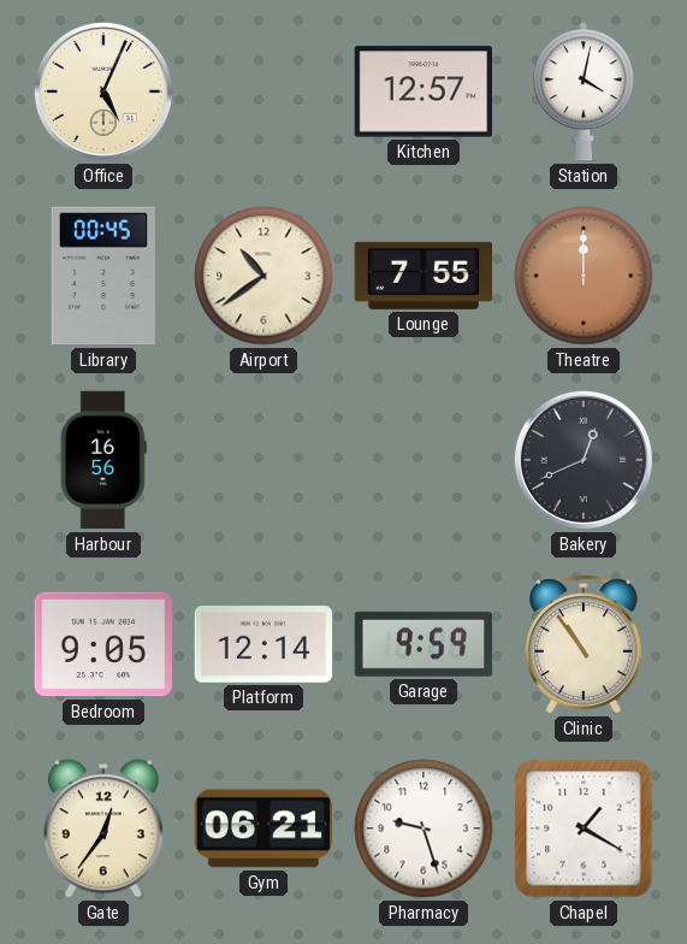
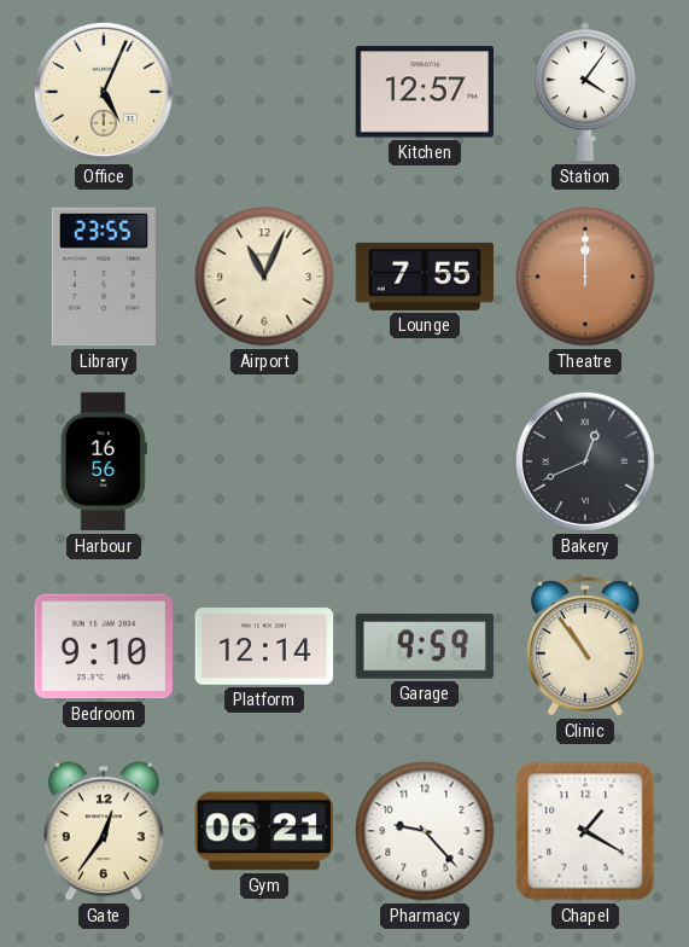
Station: 4:02 -> 4:06 (586, 92)
Library: 00:45 -> 23:55 (104, 277)
Airport: 10:39 -> 11:04 (264, 277)
Bedroom: 9:05 -> 9:10 (103, 646)
Pharmacy: 9:27 -> 9:23 (425, 831)
